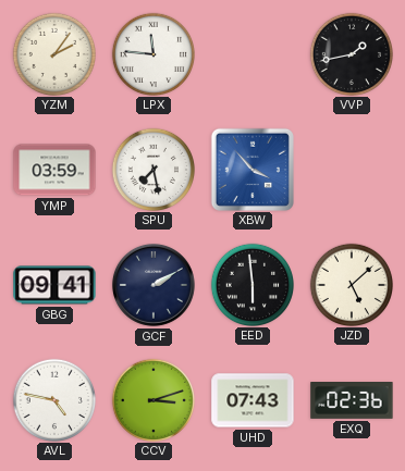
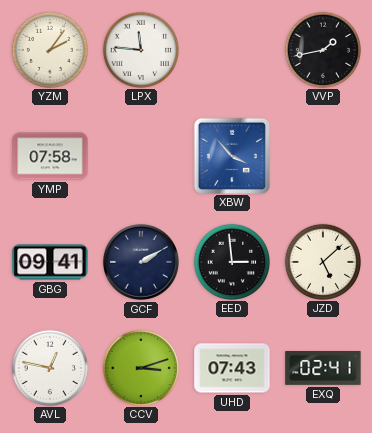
YMP: 03:59 -> 07:58 (50, 156)
SPU: 7:28 -> none (152, 169)
EED: 5:59 -> 2:59 (231, 261)
AVL: 4:47 -> 12:47 (49, 367)
EXQ: 02:36 -> 02:41 (323, 369)
